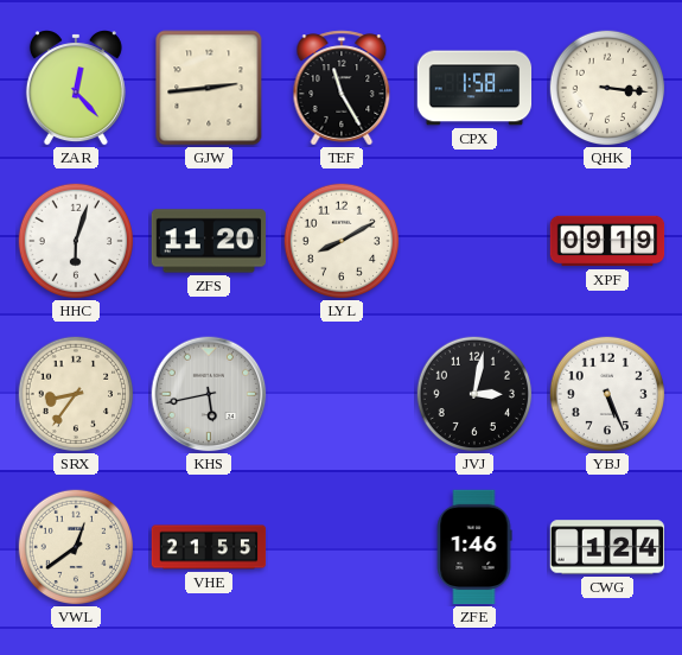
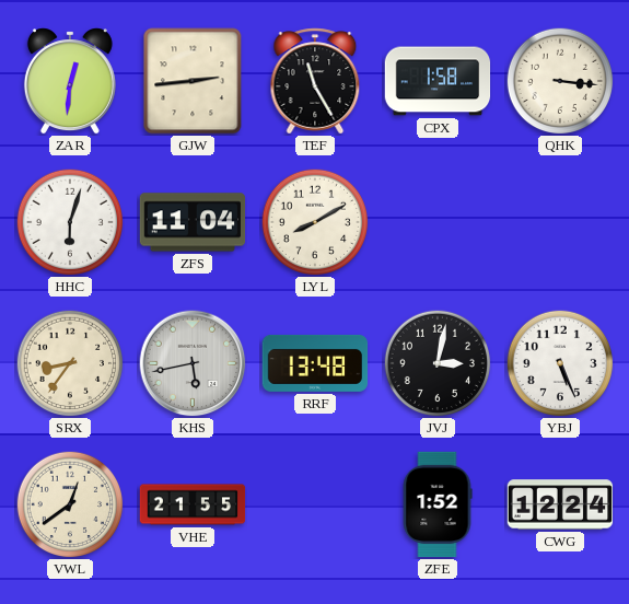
ZAR: 12:23 -> 12:31 (70, 81)
ZFS: 11:20 -> 11:04 (193, 222)
XPF: 09:19 -> none (607, 241)
RRF: none -> 13:48 (315, 363)
ZFE: 1:46 -> 1:52 (438, 504)
CWG: 1:24 -> 12:24 (560, 504)
